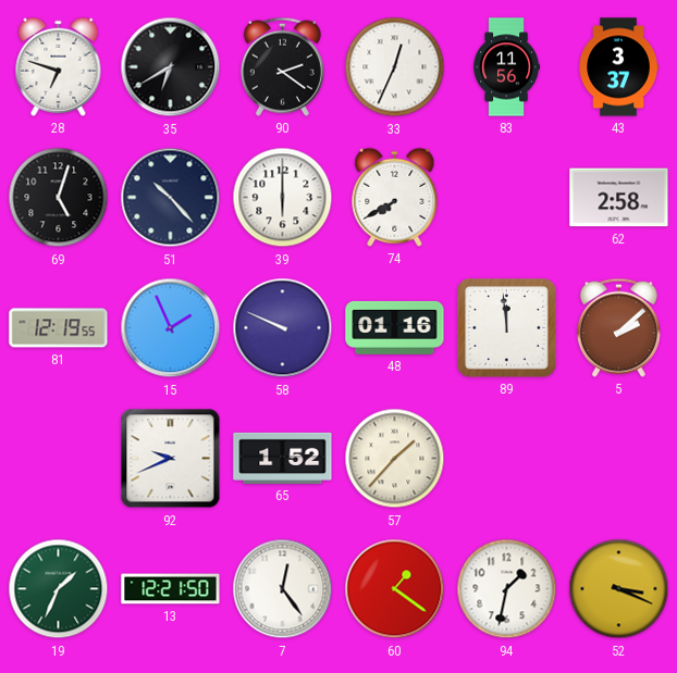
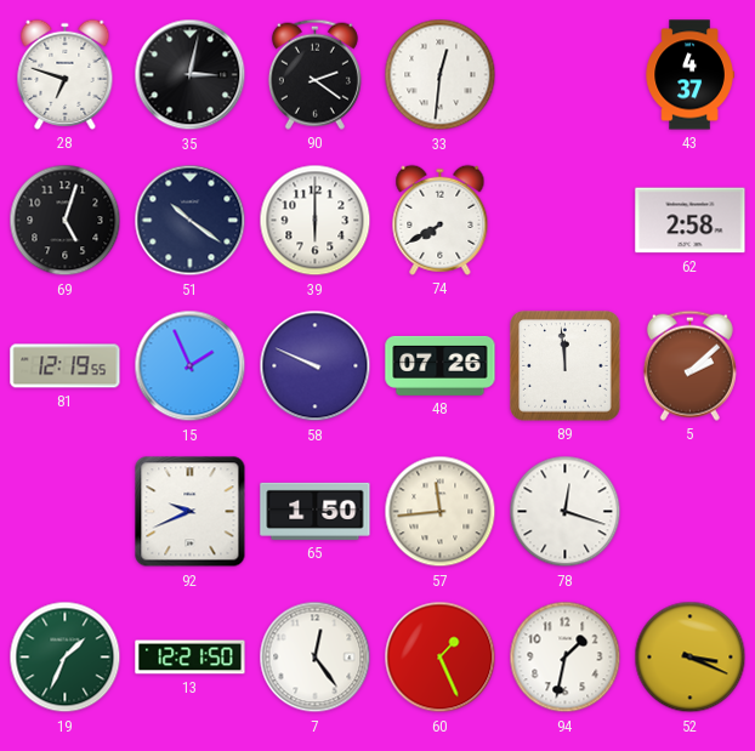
35: 6:40 -> 3:02 (191, 75)
33: 12:34 -> 12:31 (441, 75)
83: 11:56 -> none (506, 67)
43: 3:37 -> 4:37 (689, 75)
51: 10:23 -> 10:21 (191, 221)
48: 01:16 -> 07:26 (441, 365)
65: 1:52 -> 1:50 (316, 511)
57: 1:37 -> 11:44 (441, 512)
78: none -> 12:18 (566, 512)
60: 1:21 -> 1:26 (441, 658)
